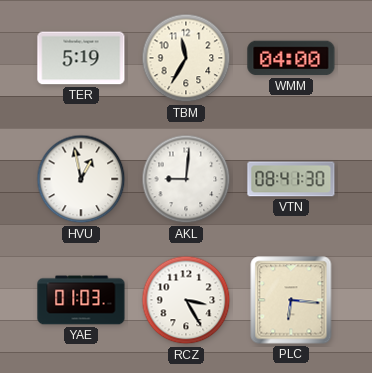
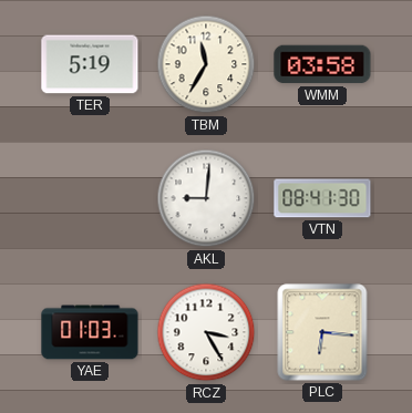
WMM: 04:00 -> 03:58 (322, 64)
HVU: 12:58 -> none (81, 179)
